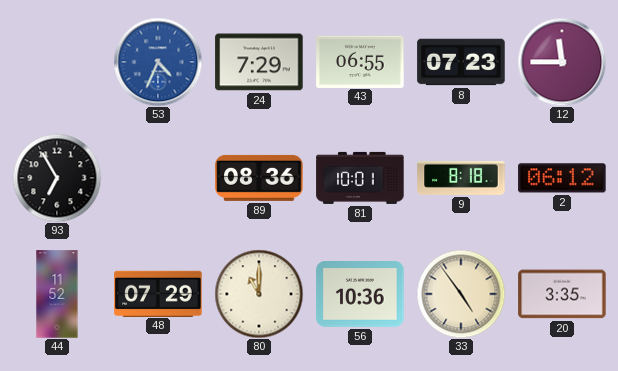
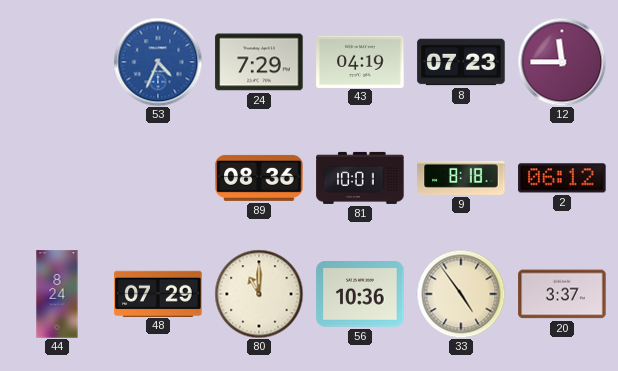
43: 06:55 -> 04:19 (360, 61)
93: 6:55 -> none (57, 178)
44: 11:52 -> 8:24 (57, 294)
20: 3:35 -> 3:37 (562, 294)
